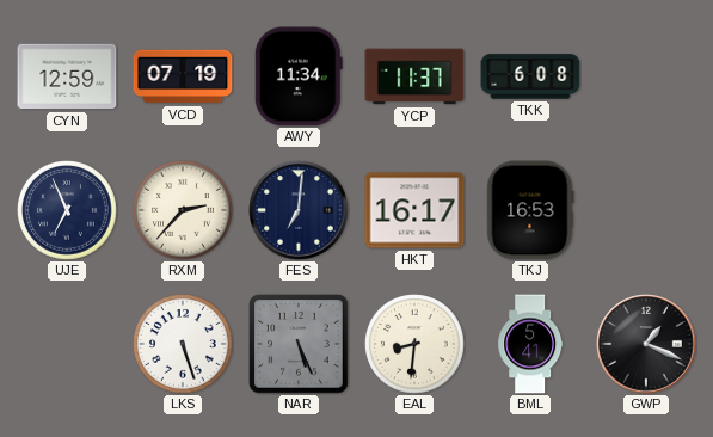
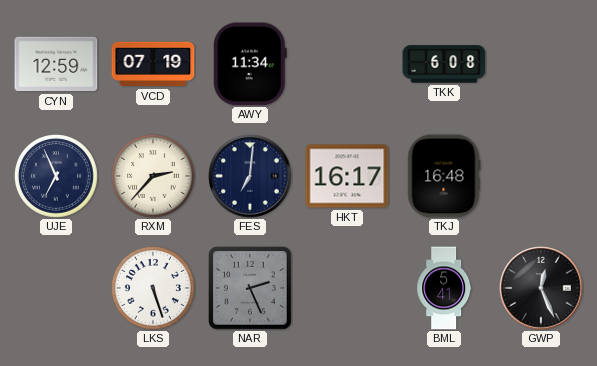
YCP: 11:37 -> none (414, 76)
TKJ: 16:53 -> 16:48 (444, 176)
NAR: 5:26 -> 2:26 (251, 289)
EAL: 8:31 -> none (416, 345)
GWP: 1:19 -> 12:26 (541, 288)
